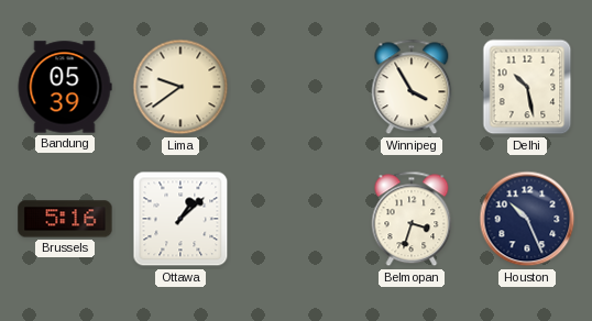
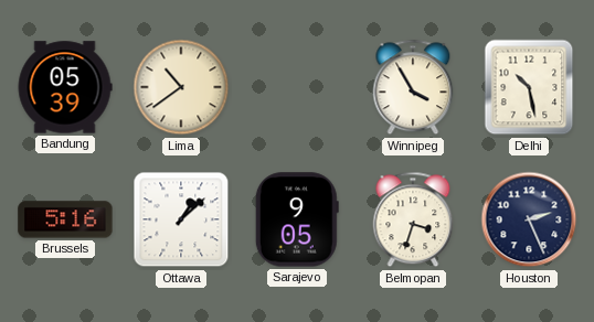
Lima: 9:39 -> 10:39 (181, 87)
Sarajevo: none -> 9:05 (297, 219)
Houston: 10:26 -> 2:26 (529, 219)
